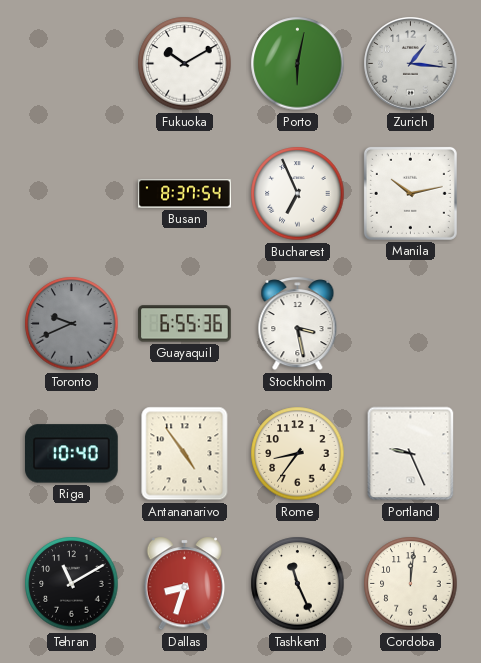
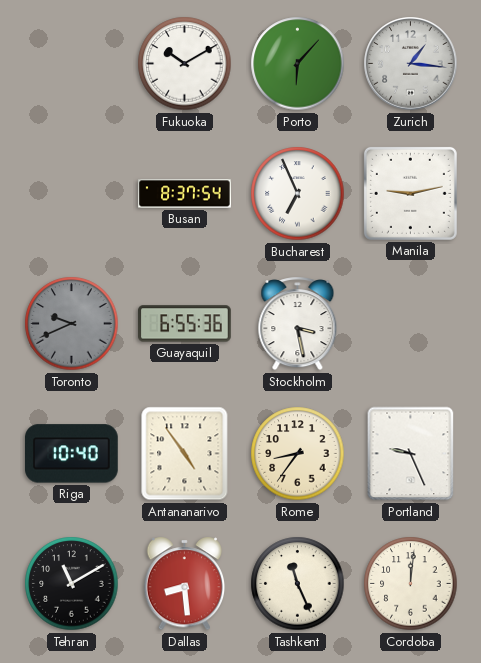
Porto: 6:02 -> 6:07 (298, 64)
Manila: 10:13 -> 9:13 (410, 193)
Dallas: 8:33 -> 8:29 (185, 584)
